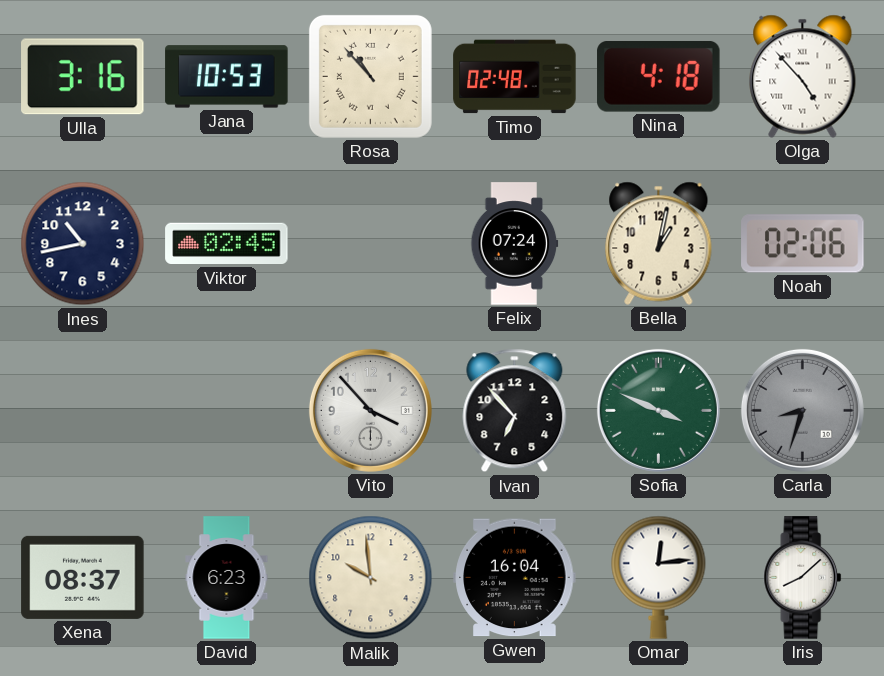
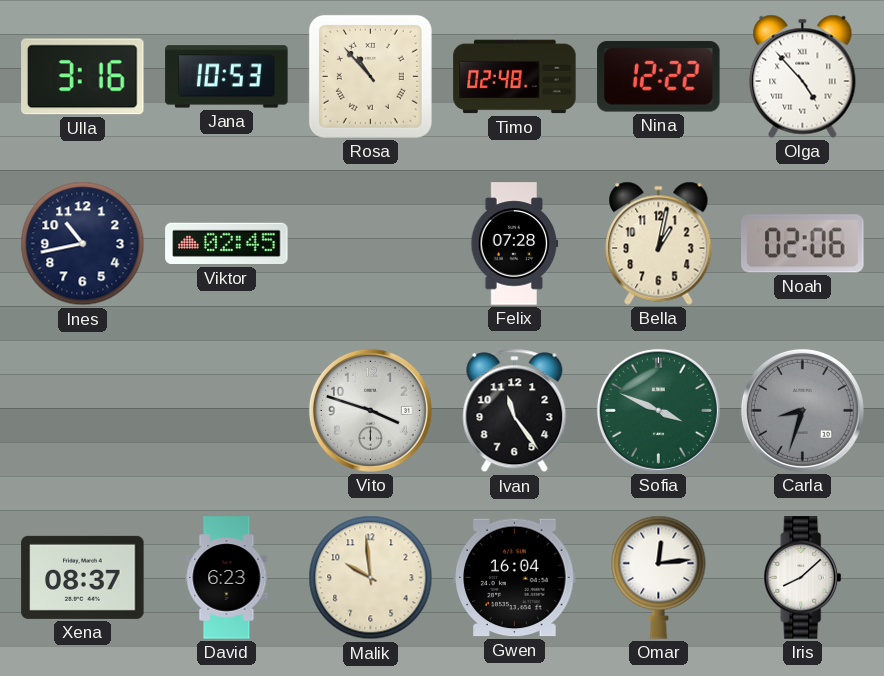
Nina: 4:18 -> 12:22 (659, 76)
Felix: 07:24 -> 07:28 (515, 244)
Vito: 3:53 -> 3:48 (370, 410)
Ivan: 6:53 -> 11:24 (515, 411)
